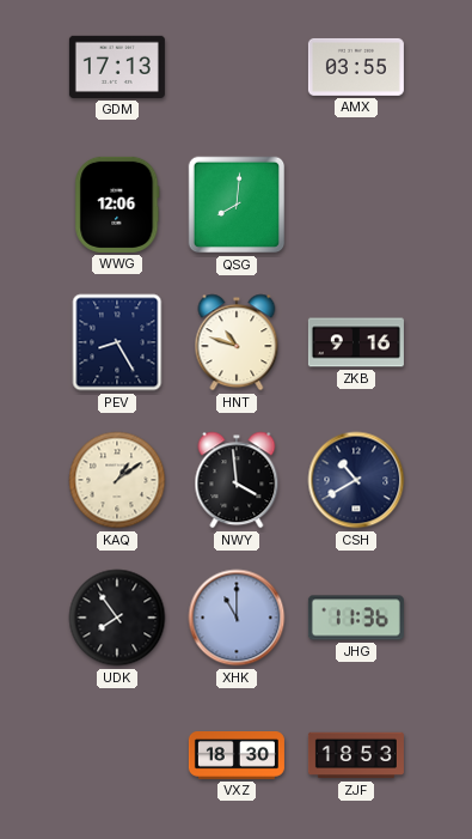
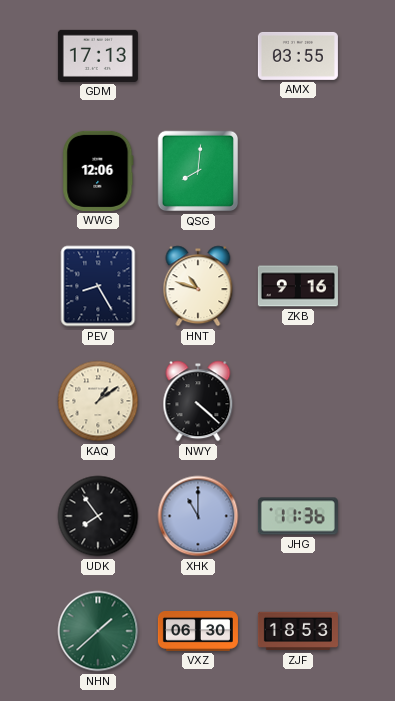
NWY: 3:59 -> 4:22 (198, 401)
CSH: 10:40 -> none (356, 480)
NHN: none -> 1:38 (98, 631)
VXZ: 18:30 -> 06:30 (198, 632)
